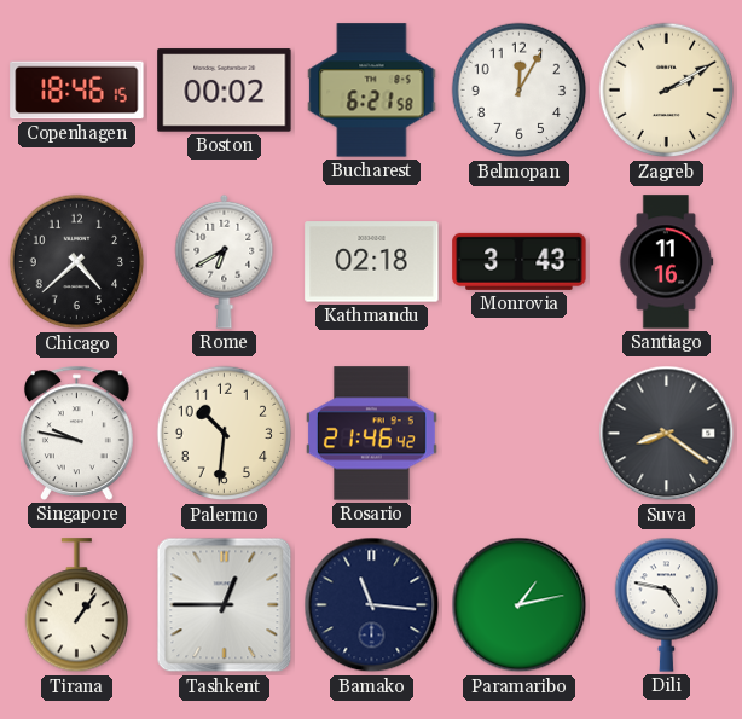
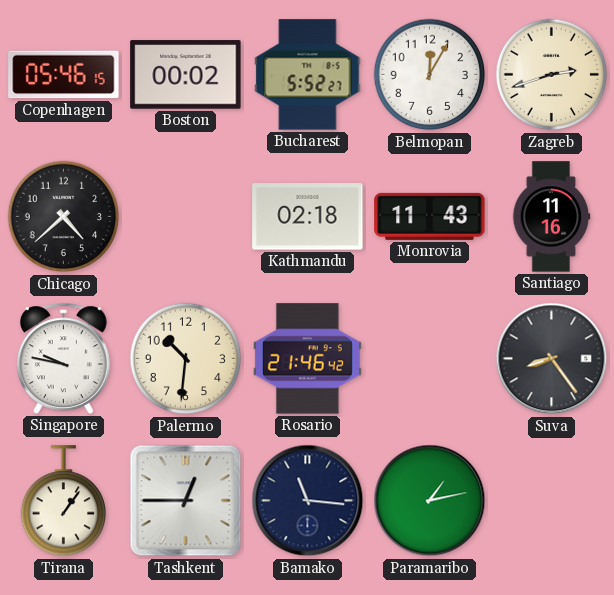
Copenhagen: 18:46 -> 05:46 (64, 75)
Bucharest: 6:21 -> 5:52 (308, 75)
Zagreb: 2:10 -> 2:42 (552, 75)
Rome: 6:40 -> none (225, 261)
Monrovia: 3:43 -> 11:43 (430, 216)
Suva: 8:21 -> 8:24 (552, 359)
Dili: 4:47 -> none (666, 604)
